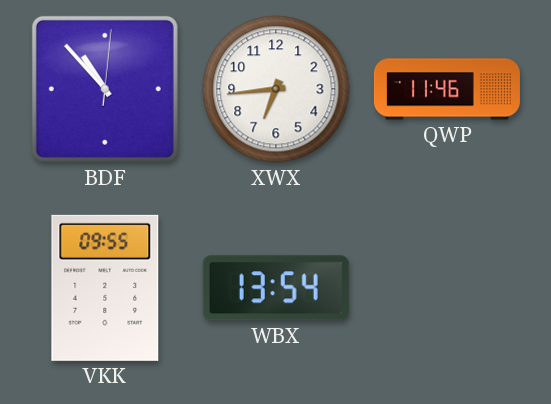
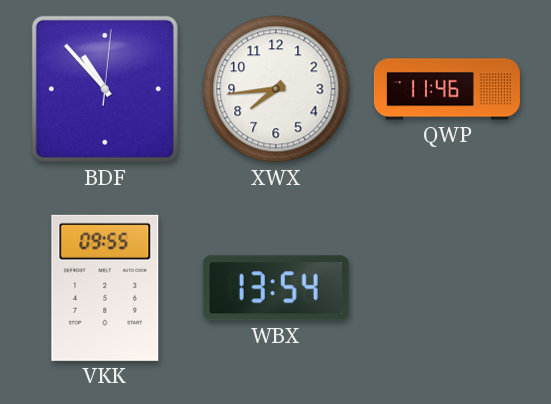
XWX: 6:44 -> 7:44 (276, 89)
